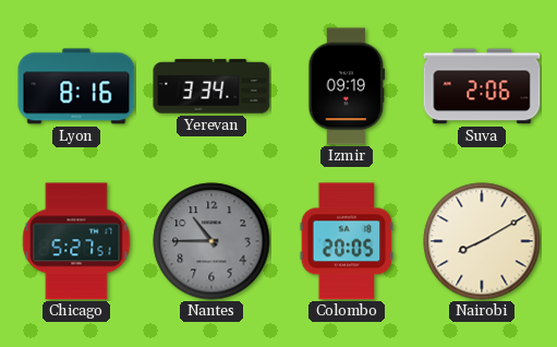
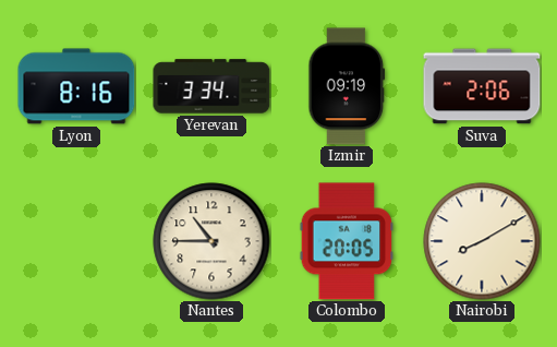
Chicago: 5:27 -> none (76, 241)
Nantes dial: grey -> cream (211, 241)
